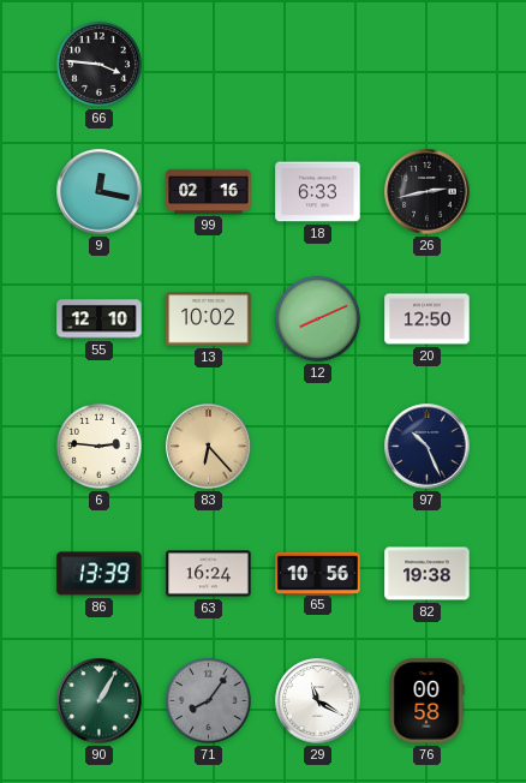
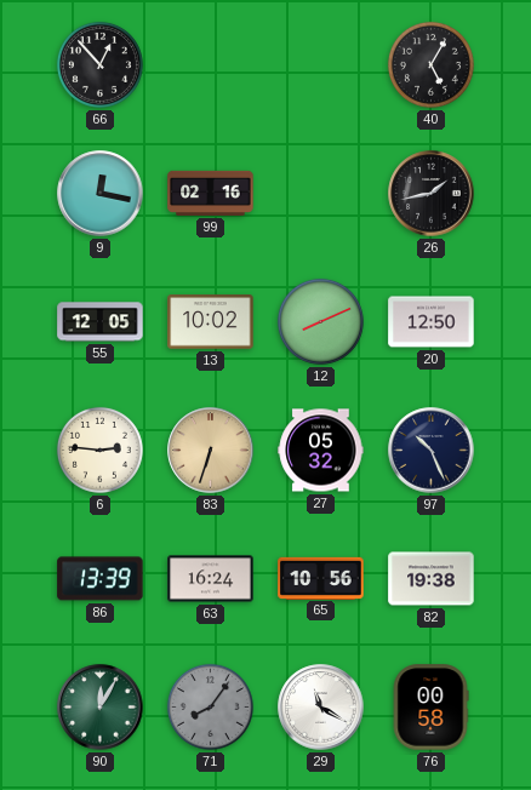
66: 3:46 -> 12:53 (99, 64)
40: none -> 5:05 (430, 64)
18: 6:33 -> none (318, 192)
26: 2:43 -> 1:43 (432, 194)
55: 12:10 -> 12:05 (101, 322)
83: 6:23 -> 6:33 (211, 451)
27: none -> 05:32 (321, 451)
90: 1:05 -> 12:05 (101, 708)
